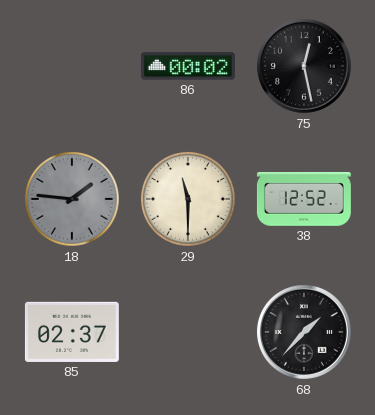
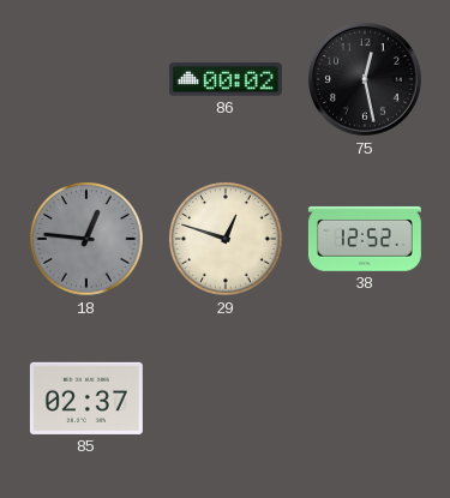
18: 1:46 -> 12:46 (86, 239)
29: 11:30 -> 12:48 (226, 239)
68: 1:37 -> none (304, 332)
